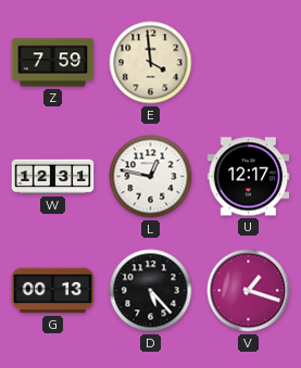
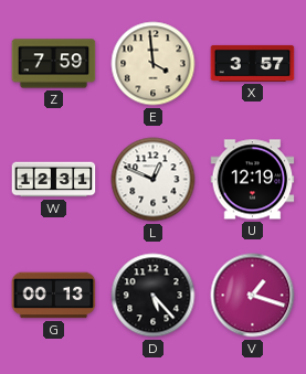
X: none -> 3:57 (253, 63)
L: 12:47 -> 12:49 (154, 180)
U: 12:17 -> 12:19 (253, 180)
